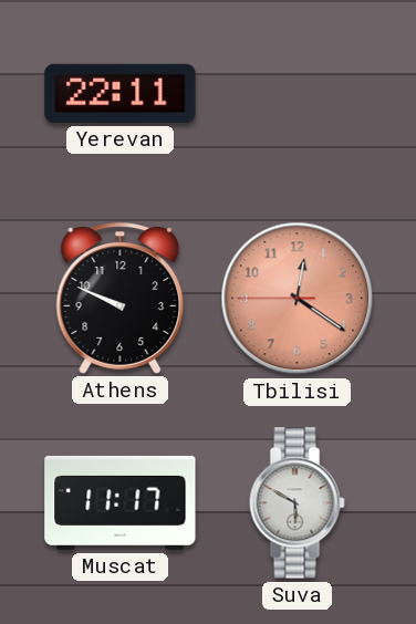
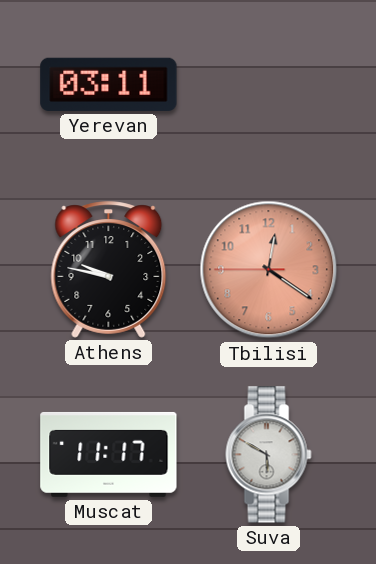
Yerevan: 22:11 -> 03:11 (109, 84)
Athens: 9:49 -> 9:47 (109, 270)
